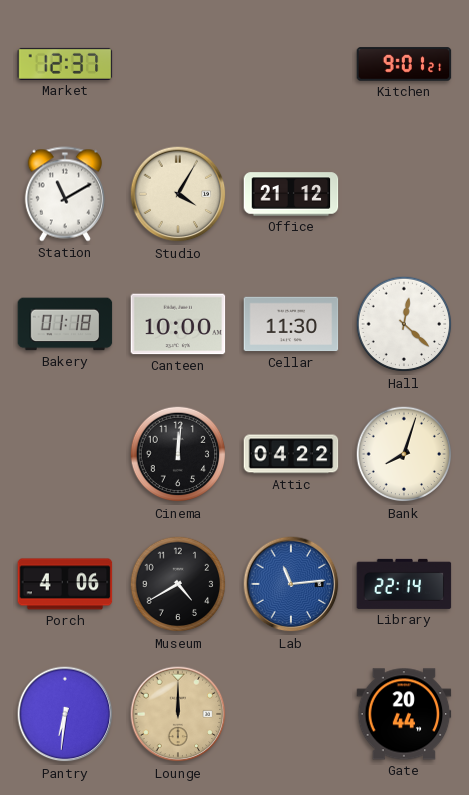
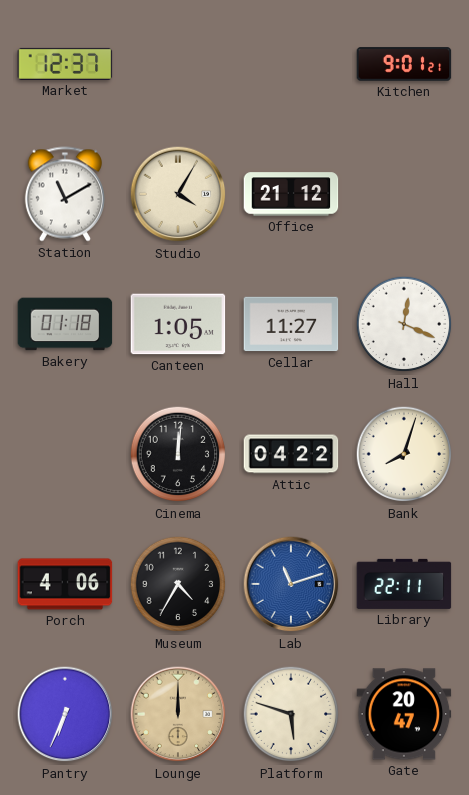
Canteen: 10:00 -> 1:05 (178, 324)
Cellar: 11:30 -> 11:27 (291, 324)
Hall: 12:22 -> 12:19 (404, 324)
Museum: 4:40 -> 4:35 (178, 584)
Lab: 11:14 -> 11:12 (291, 584)
Library: 22:14 -> 22:11 (404, 584)
Pantry: 6:31 -> 6:34 (65, 714)
Platform: none -> 5:48 (291, 714)
Gate: 20:44 -> 20:47 (404, 714)
